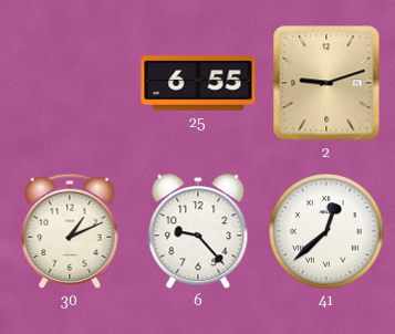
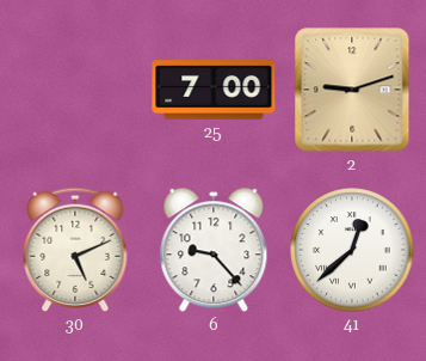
25: 6:55 -> 7:00 (214, 90)
30: 1:11 -> 5:11 (75, 250)
